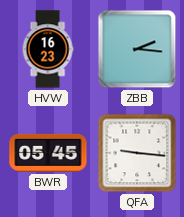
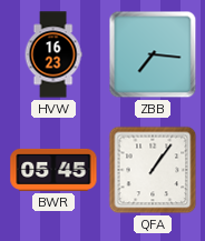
ZBB: 2:16 -> 7:16 (153, 54)
QFA: 9:16 -> 1:06 (153, 170)
